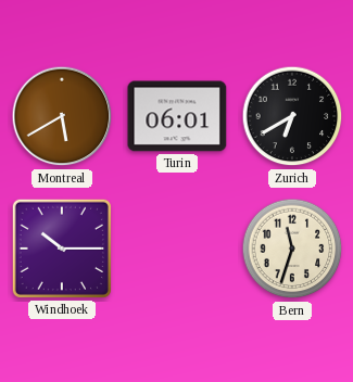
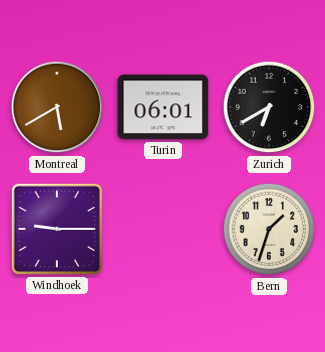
Windhoek: 10:15 -> 9:15 (57, 229)
Bern: 11:33 -> 1:33 (269, 229)
